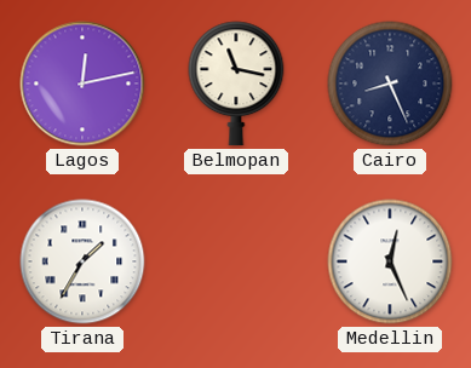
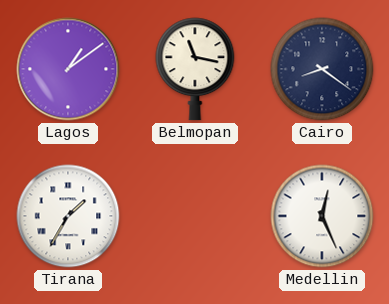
Lagos: 12:13 -> 1:09 (68, 69)
Cairo: 8:26 -> 8:21 (322, 69)
